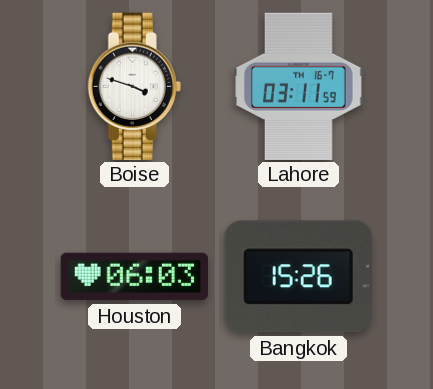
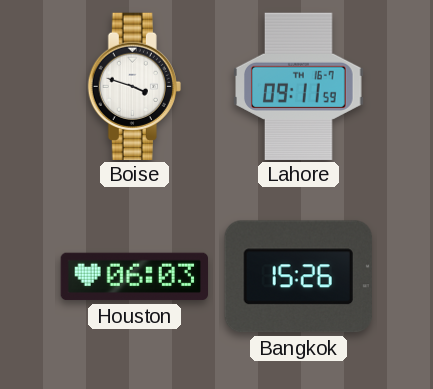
Lahore: 03:11 -> 09:11 (299, 86)
